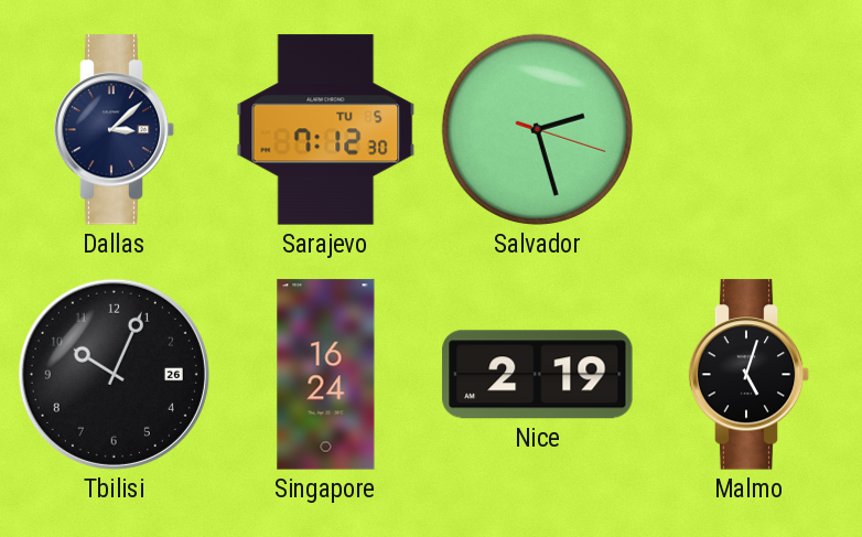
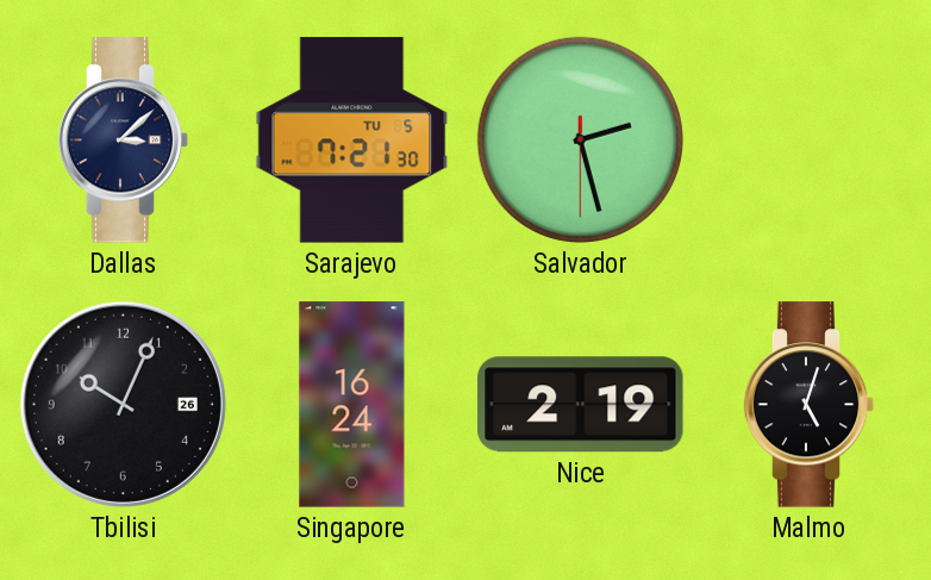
Sarajevo: 7:12 -> 7:21 (352, 141)
Salvador: 2:27:18 -> 2:27:30 (580, 139)
